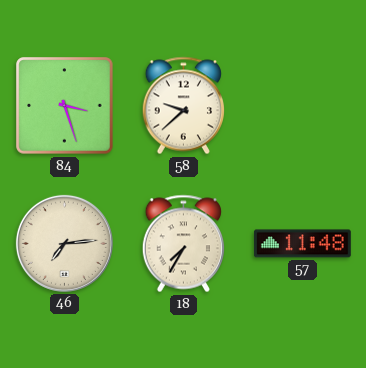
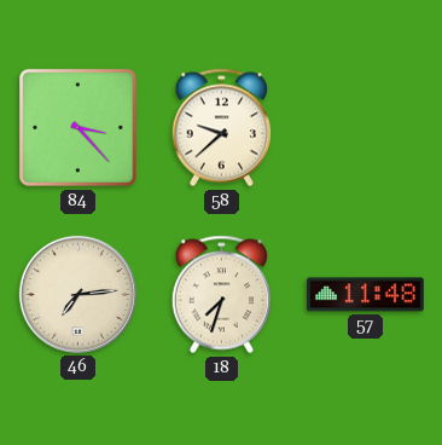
84: 3:27 -> 3:23 (78, 128)
18: 7:35 -> 7:33 (221, 295)
